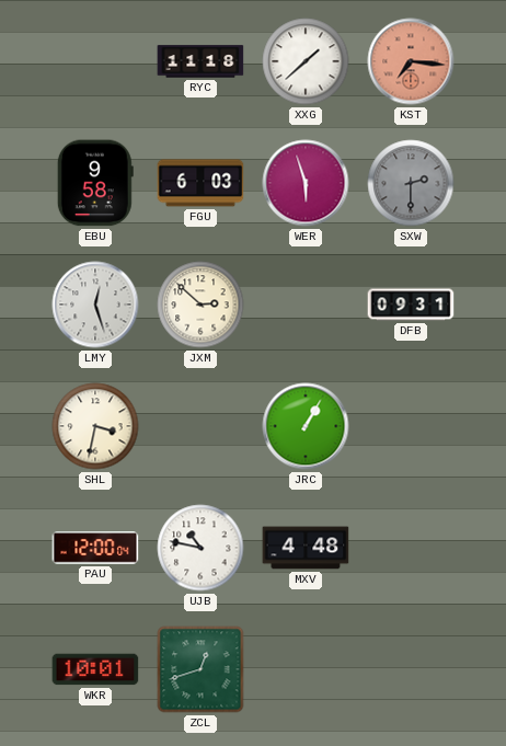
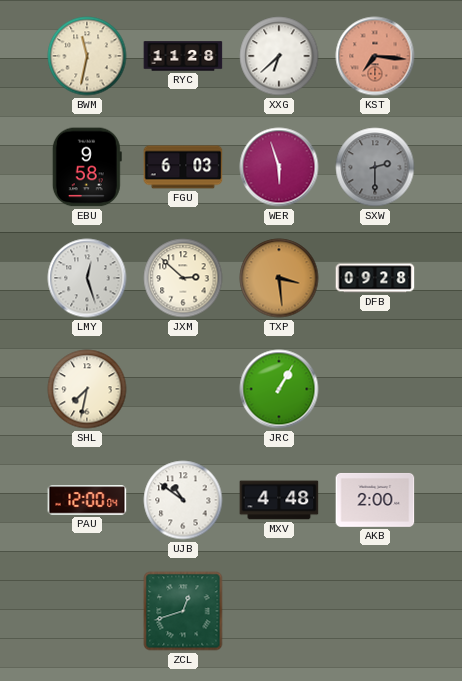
BWM: none -> 11:32 (87, 56)
RYC: 11:18 -> 11:28 (183, 56)
XXG: 1:38 -> 6:38 (279, 56)
TXP: none -> 3:29 (279, 278)
DFB: 09:31 -> 09:28 (375, 278)
SHL: 3:32 -> 7:32 (87, 389)
UJB: 10:47 -> 10:51 (183, 500)
AKB: none -> 2:00 (375, 500)
WKR: 10:01 -> none (95, 669)
